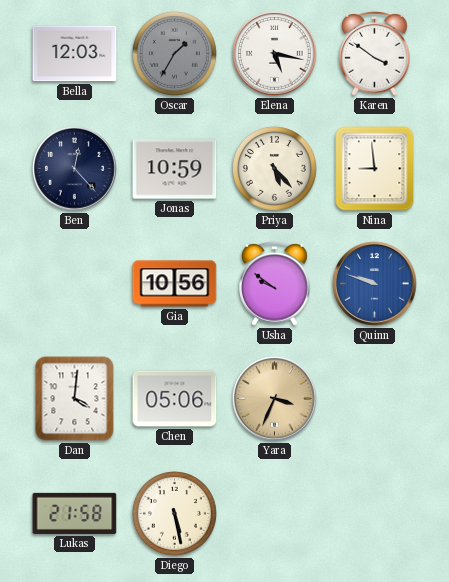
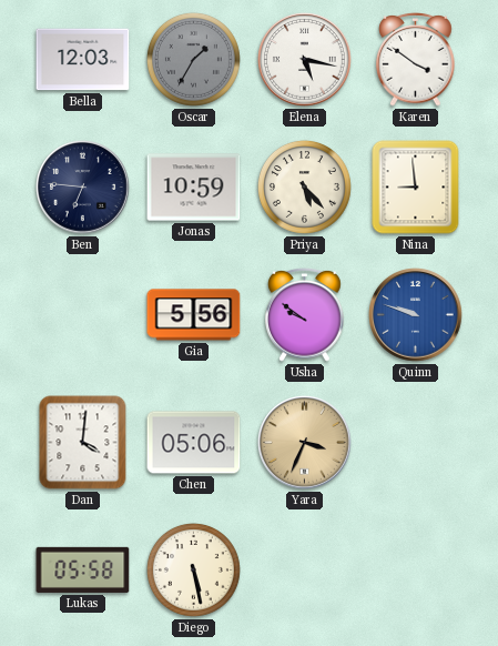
Ben: 12:23 -> 6:46 (83, 188)
Gia: 10:56 -> 5:56 (194, 315)
Lukas: 21:58 -> 05:58 (83, 569)
